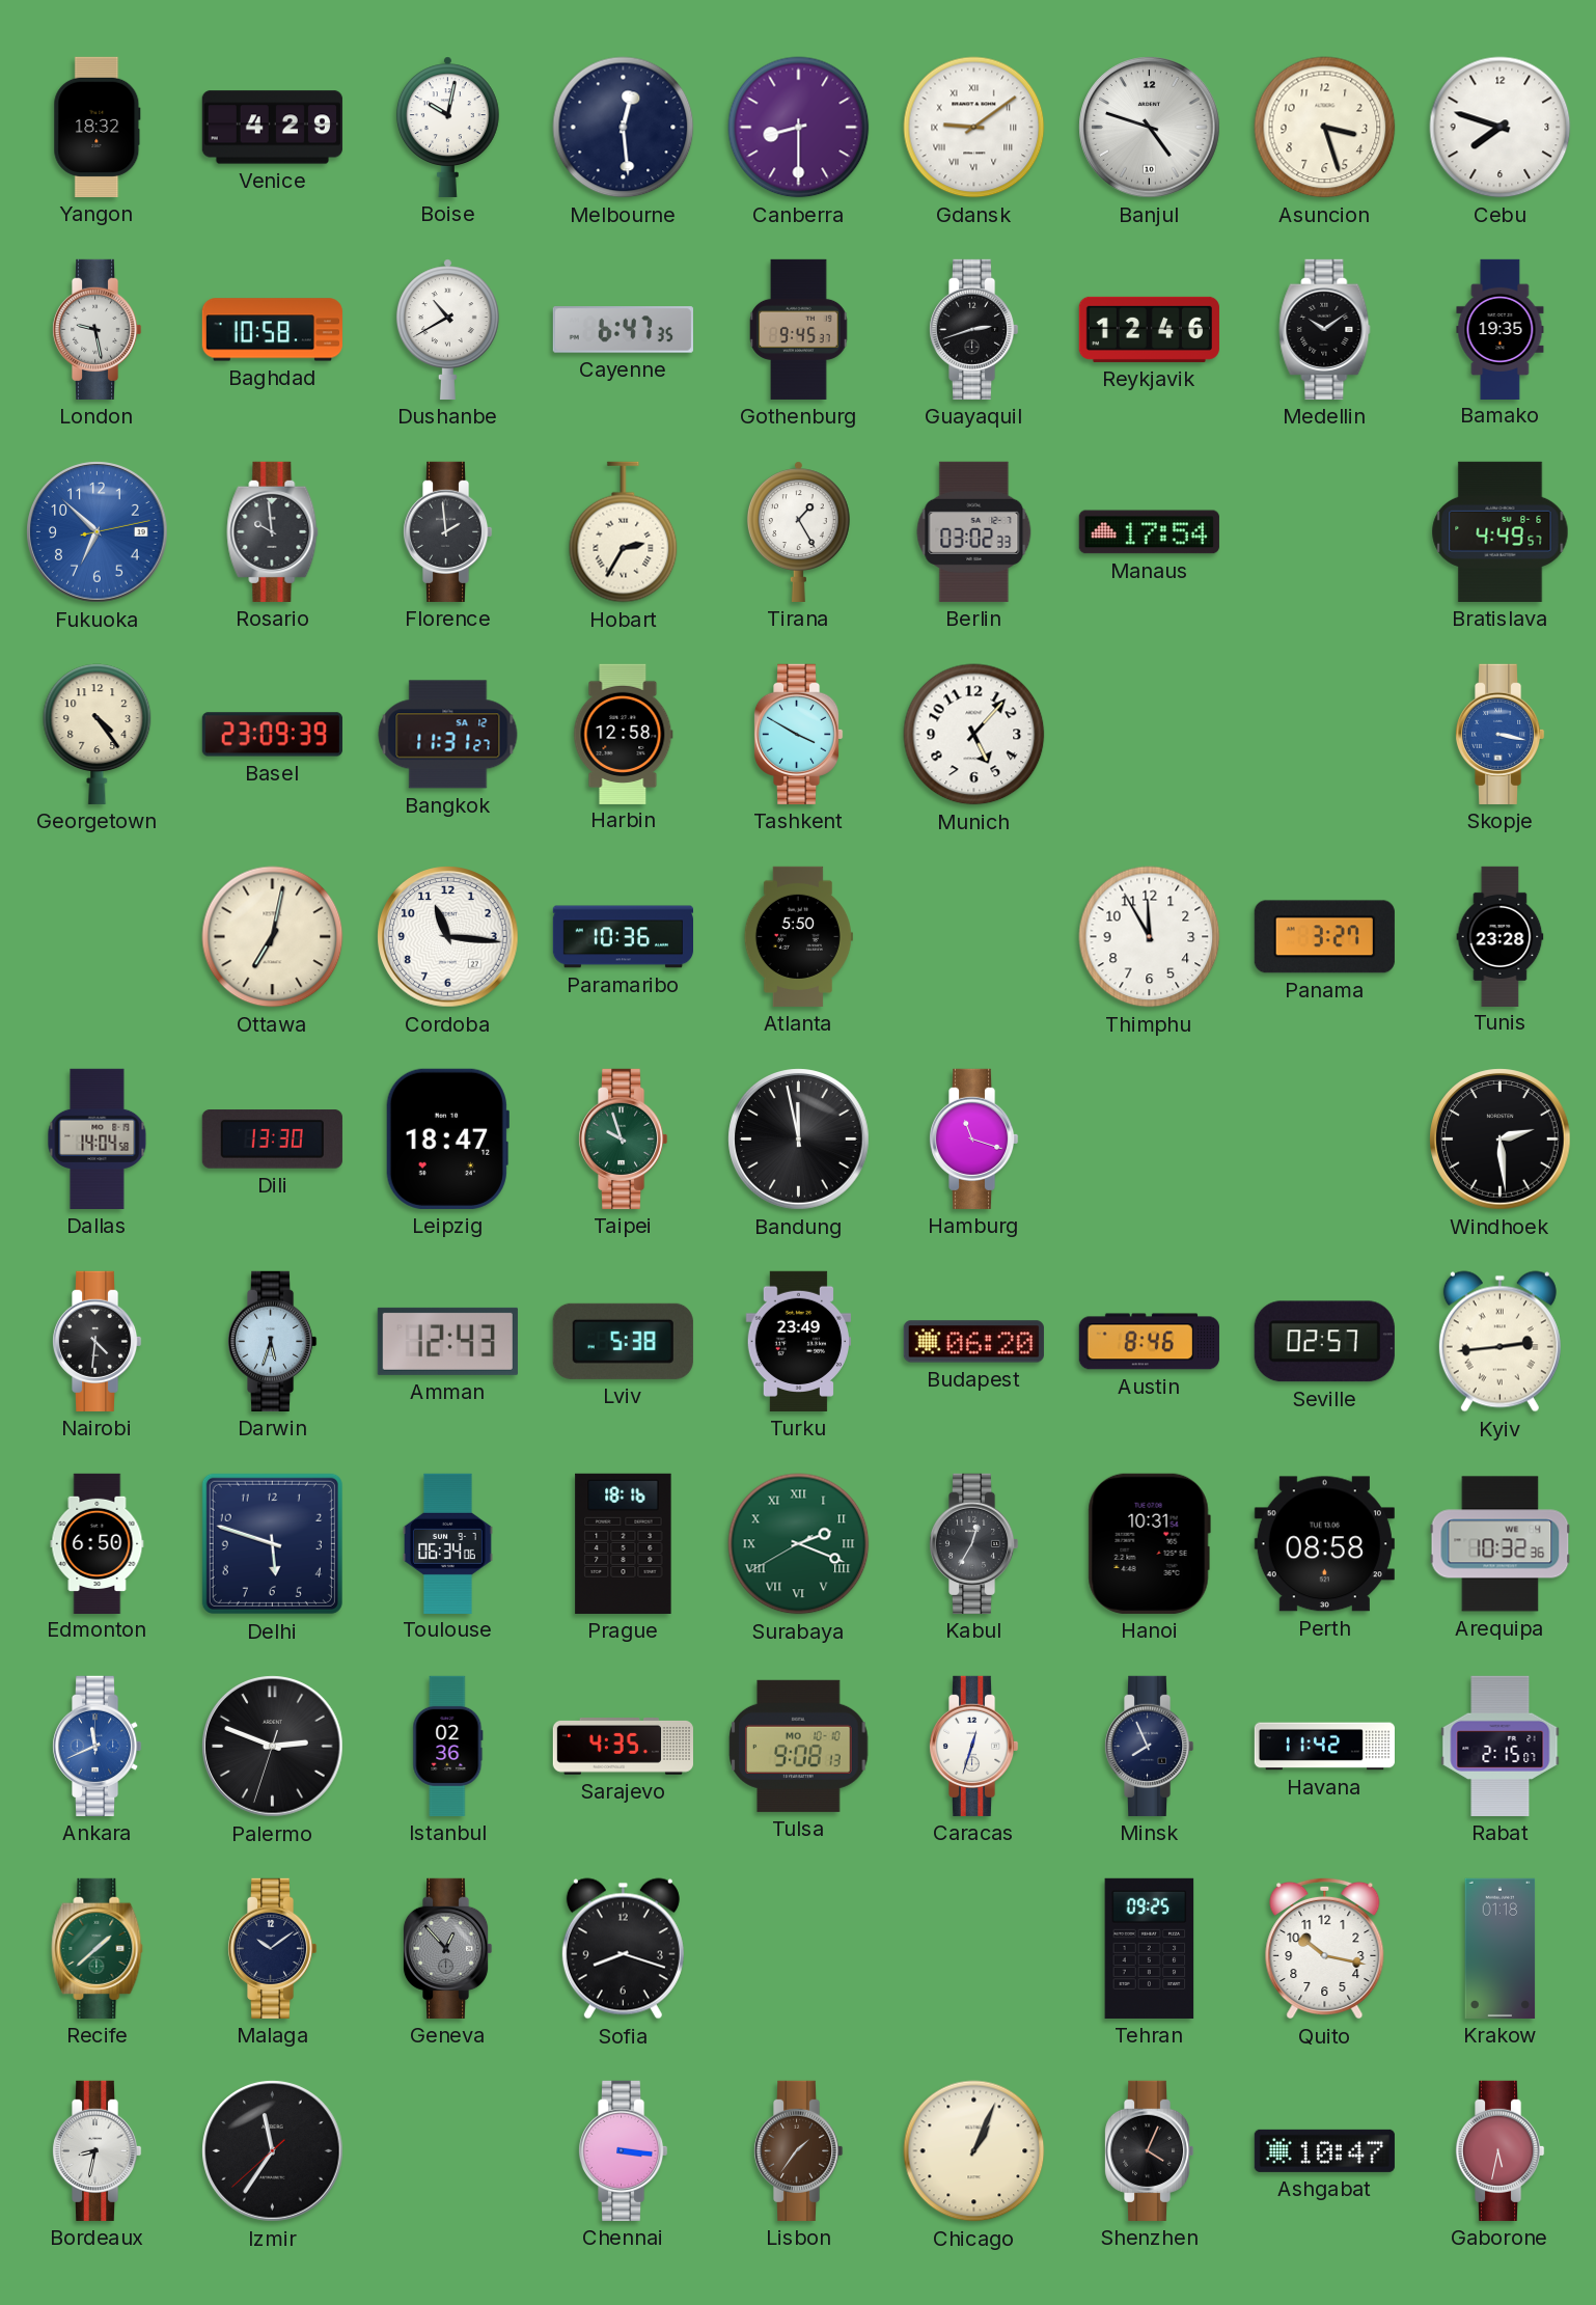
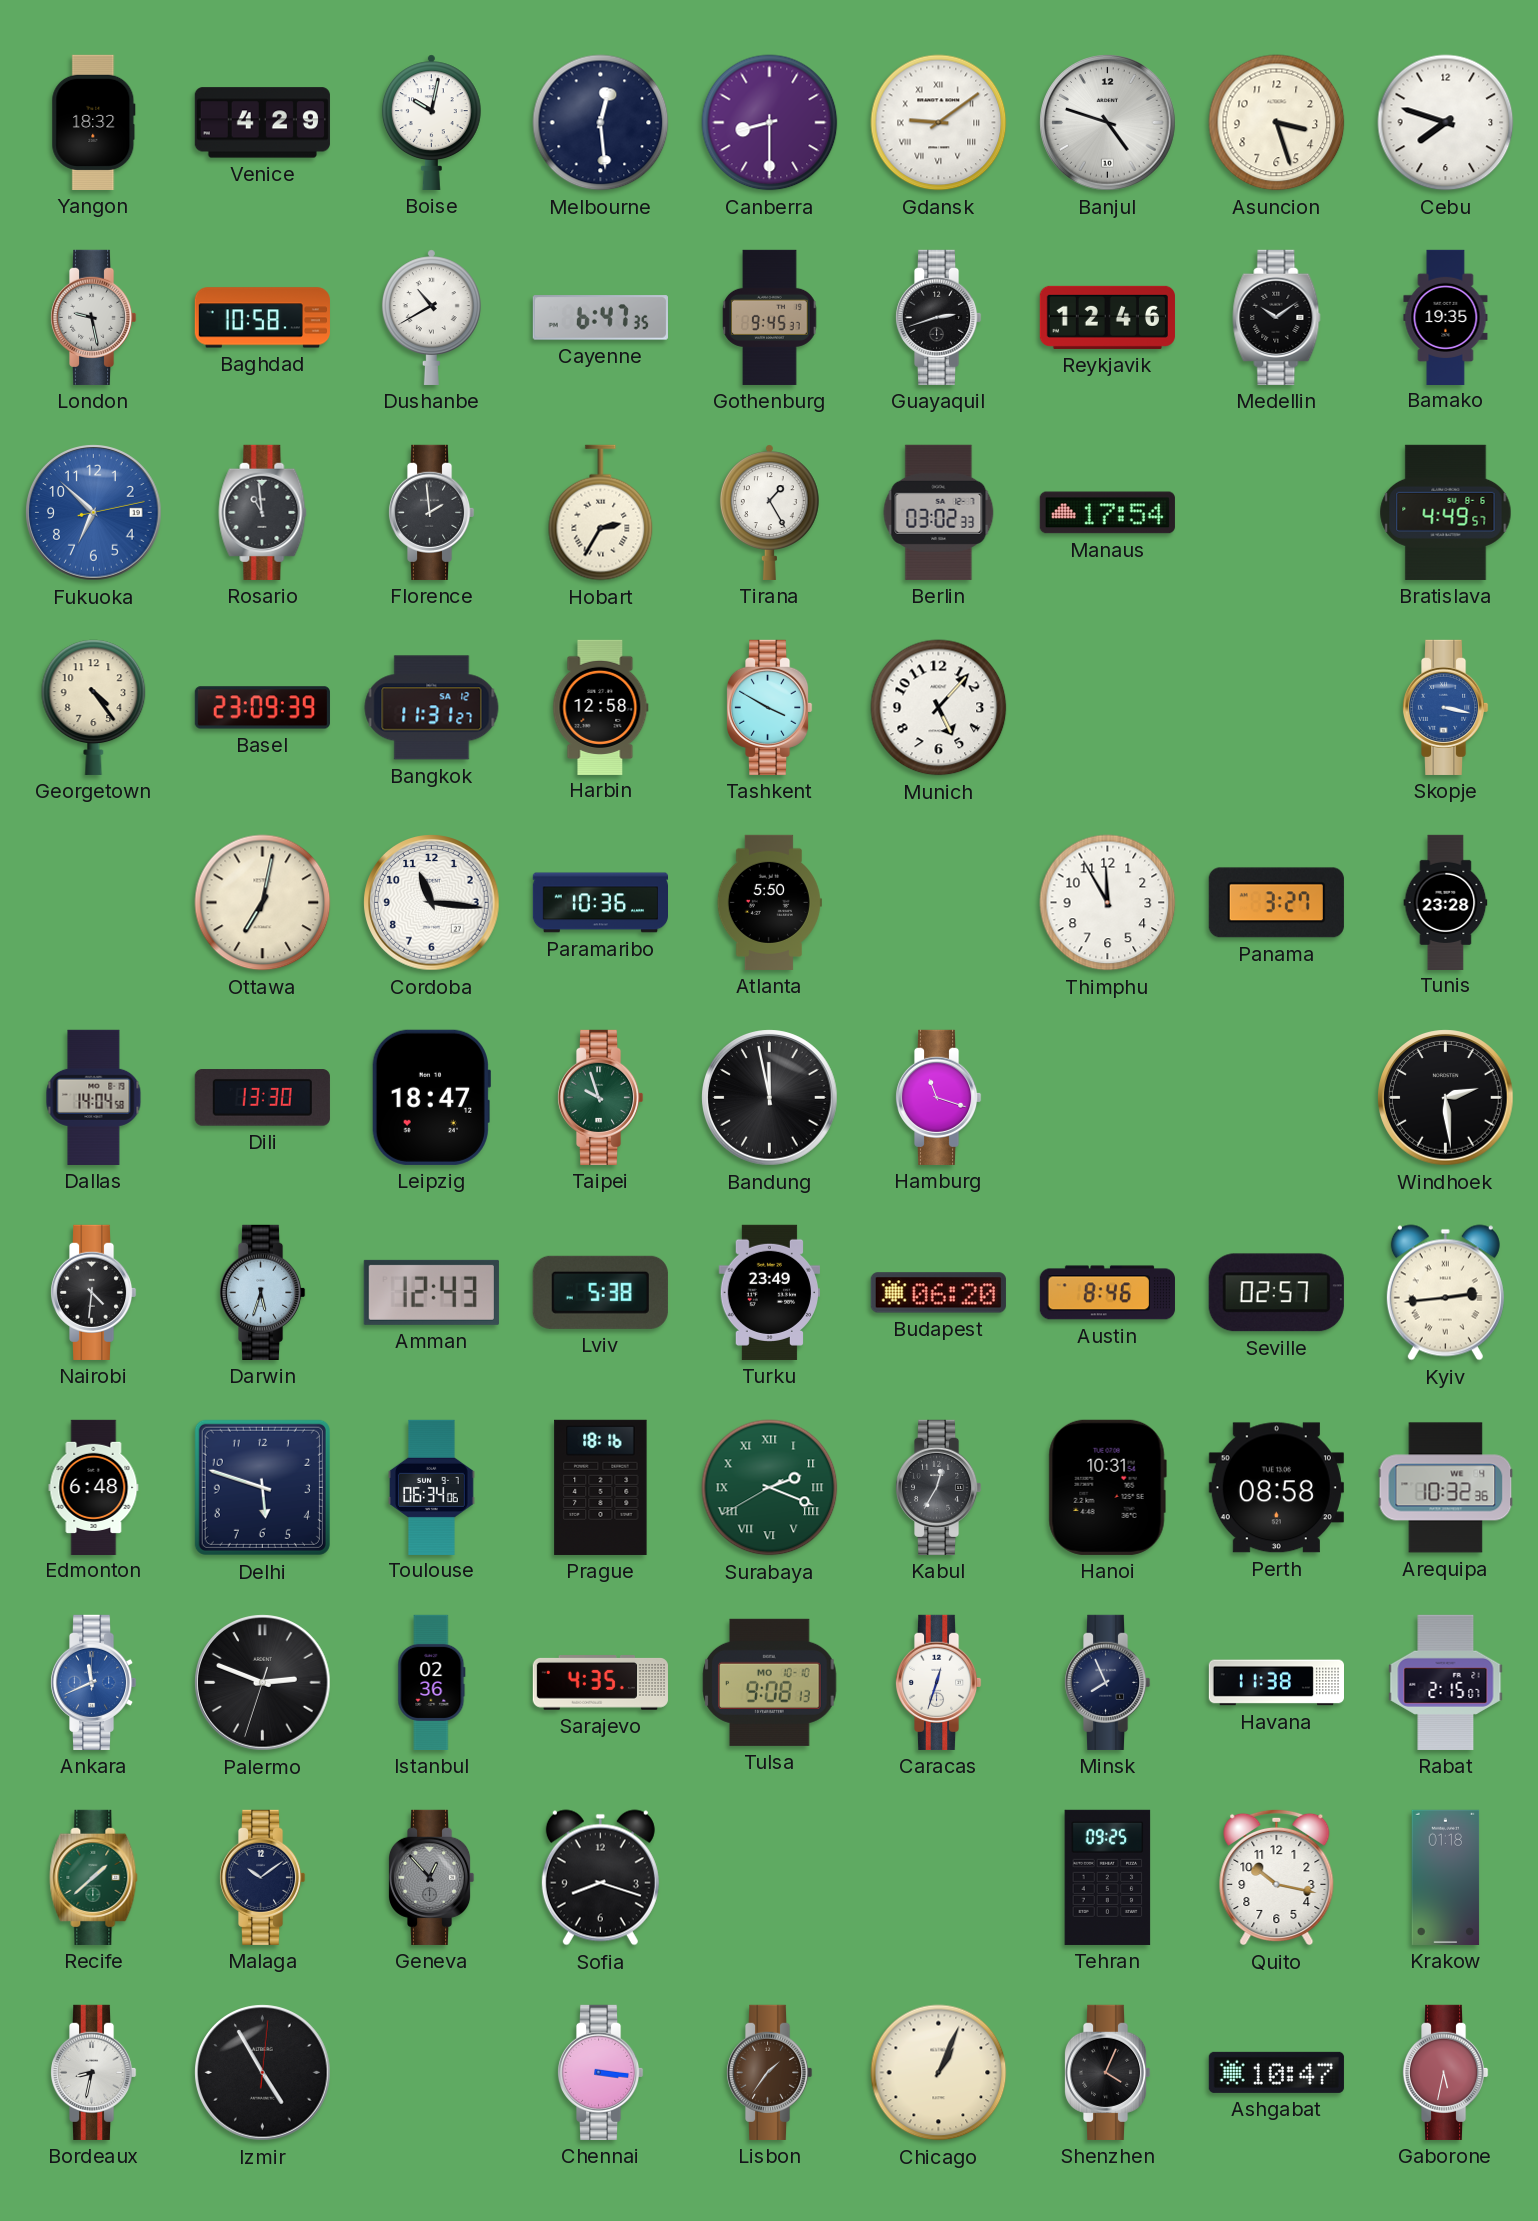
Rosario: 9:59 -> 10:59 (263, 512)
Edmonton: 6:50 -> 6:48 (94, 1487)
Havana: 11:42 -> 11:38 (1276, 1683)
Izmir: 11:35 -> 4:55 (263, 2073)
